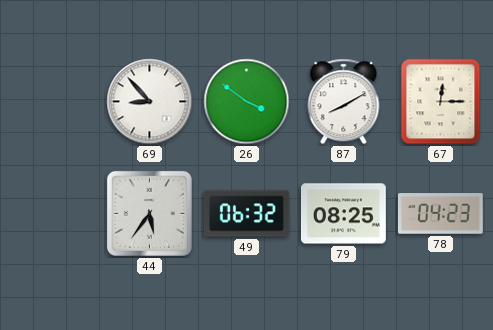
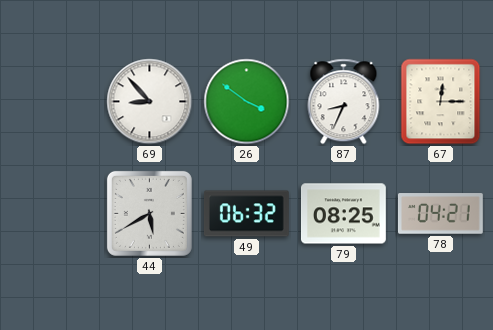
87: 8:10 -> 8:34 (344, 102)
44: 5:36 -> 5:40 (149, 213)
78: 04:23 -> 04:21 (440, 214)
